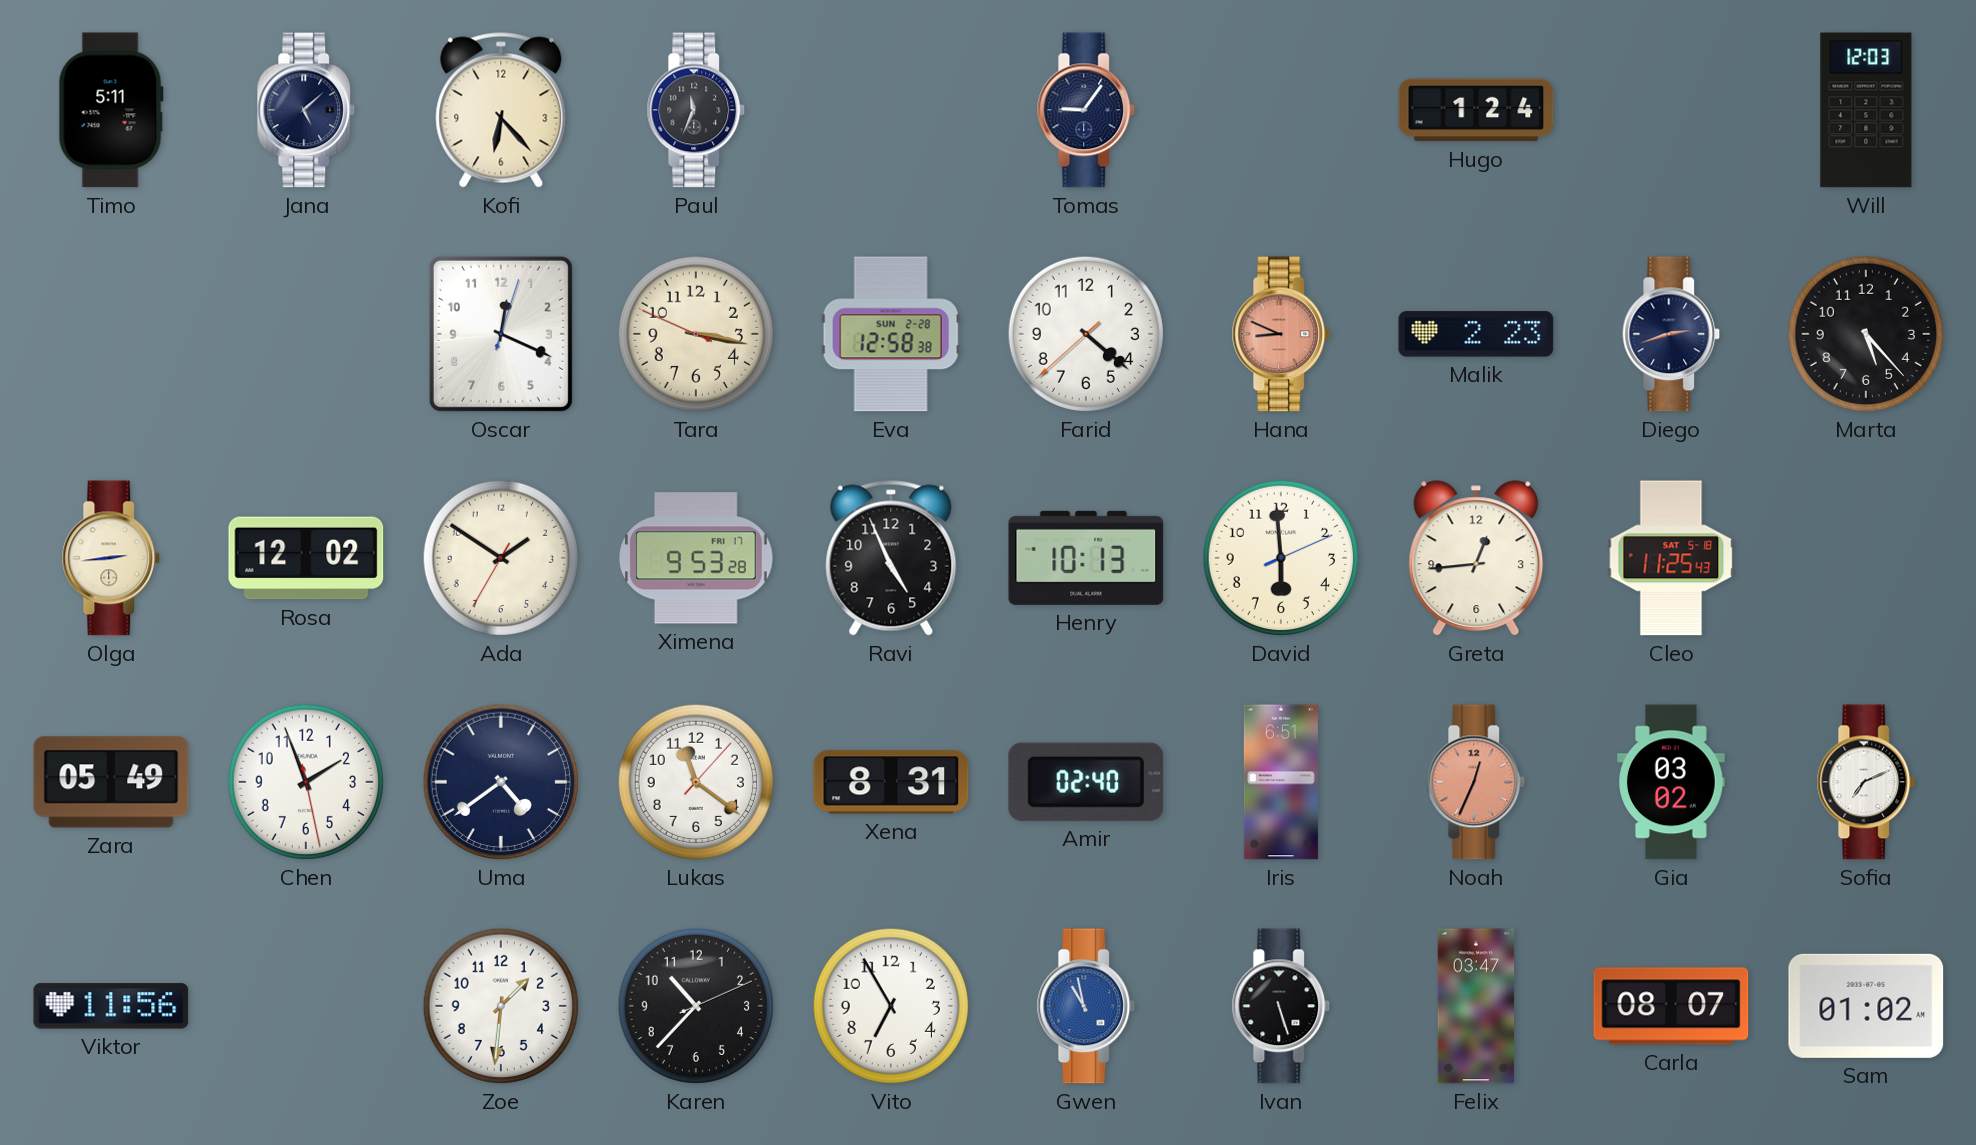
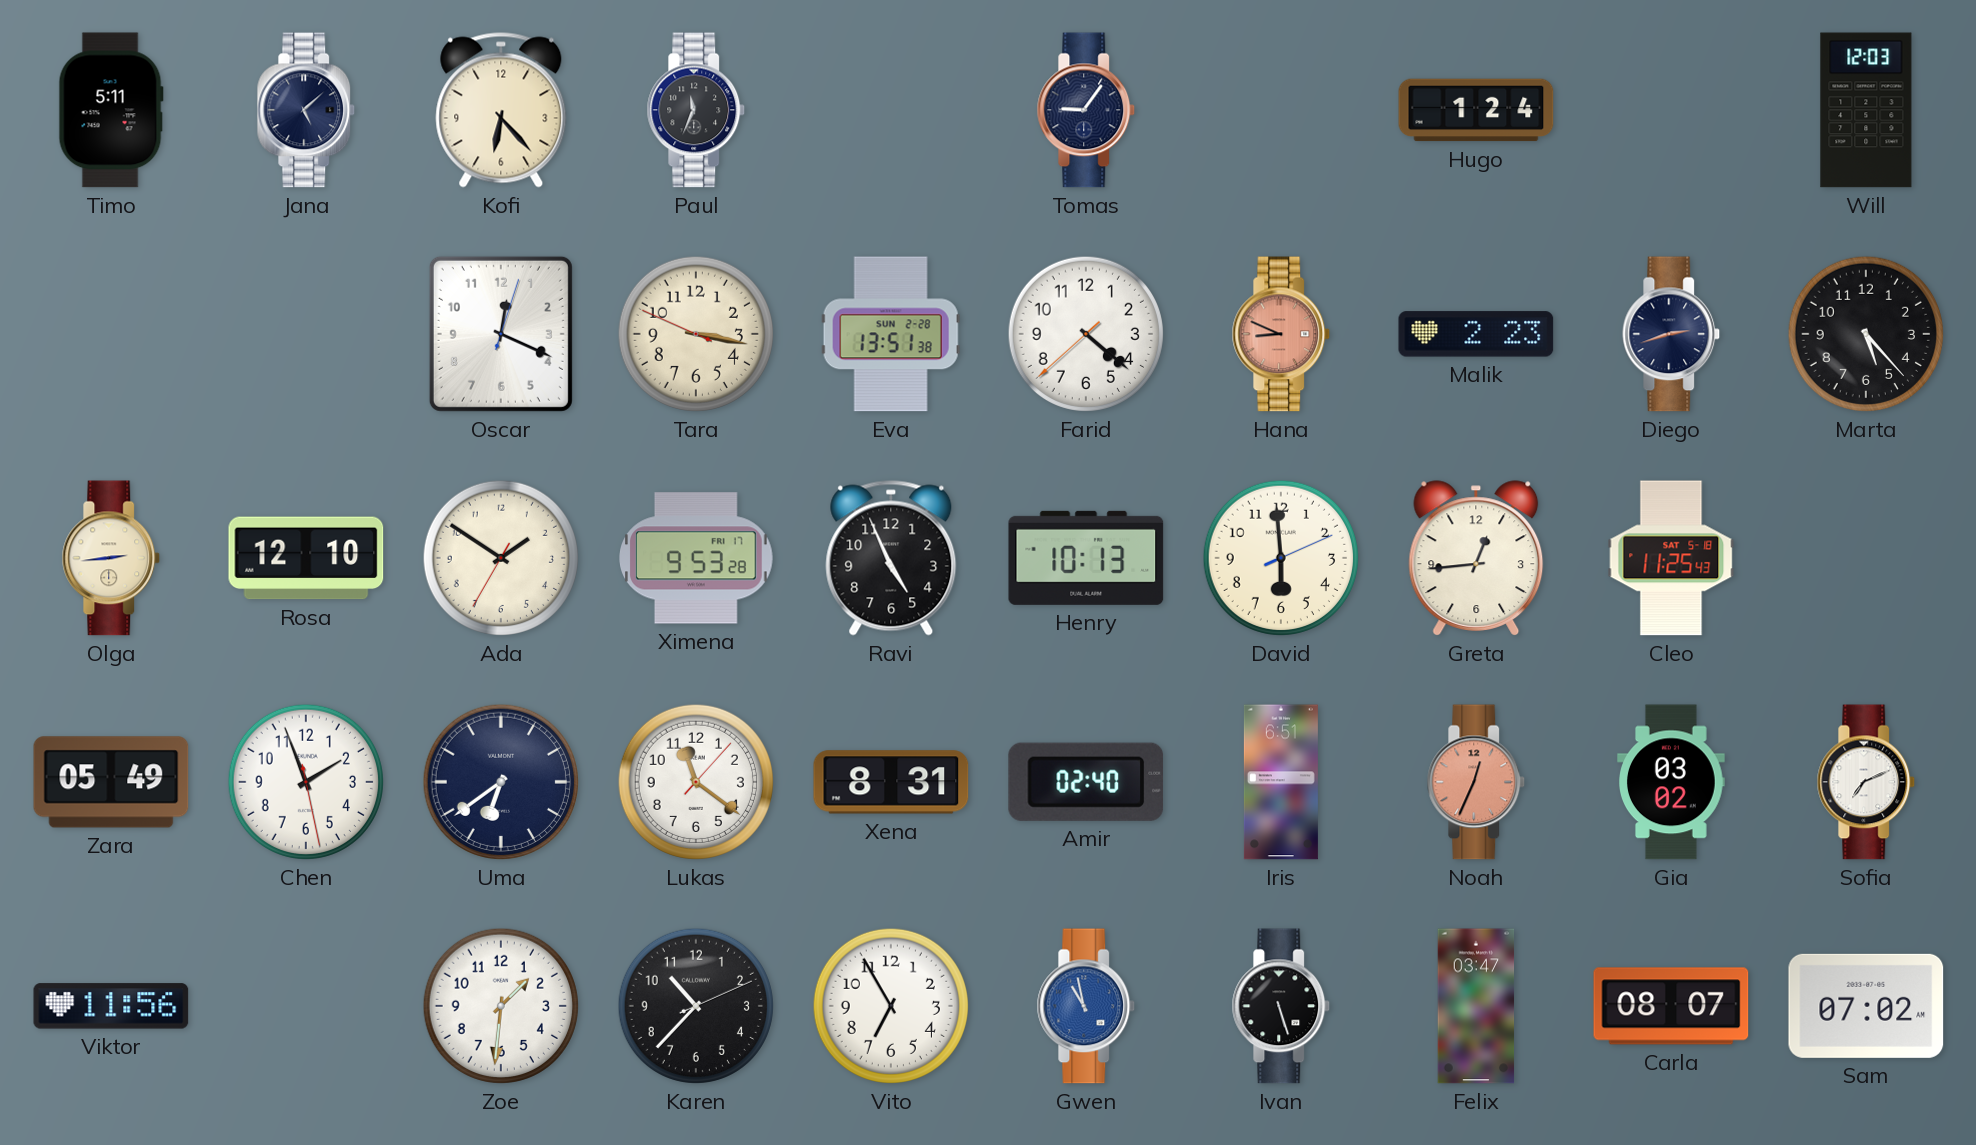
Eva: 12:58 -> 13:51 (891, 334)
Rosa: 12:02 -> 12:10 (306, 558)
Uma: 4:39 -> 6:39 (501, 782)
Sam: 01:02 -> 07:02 (1866, 1006)
